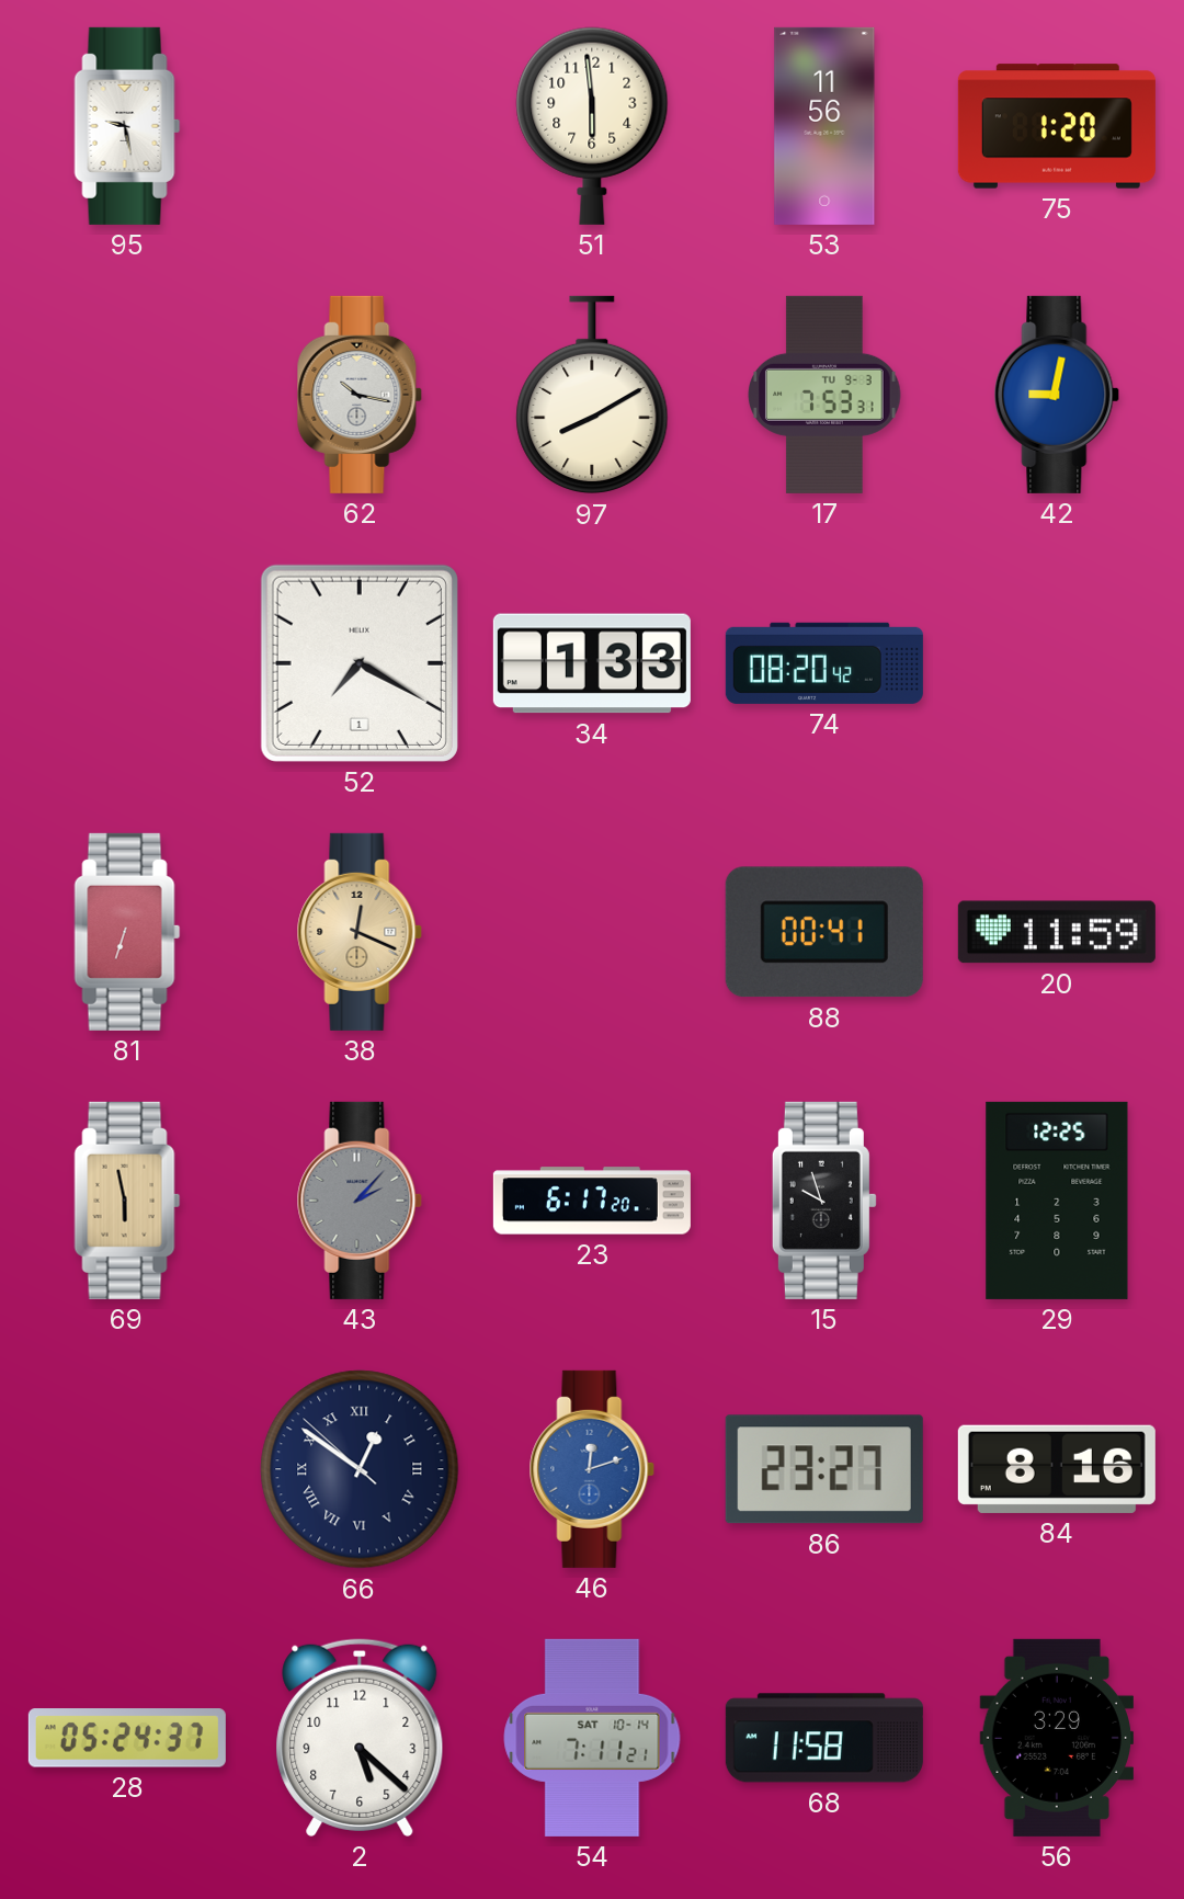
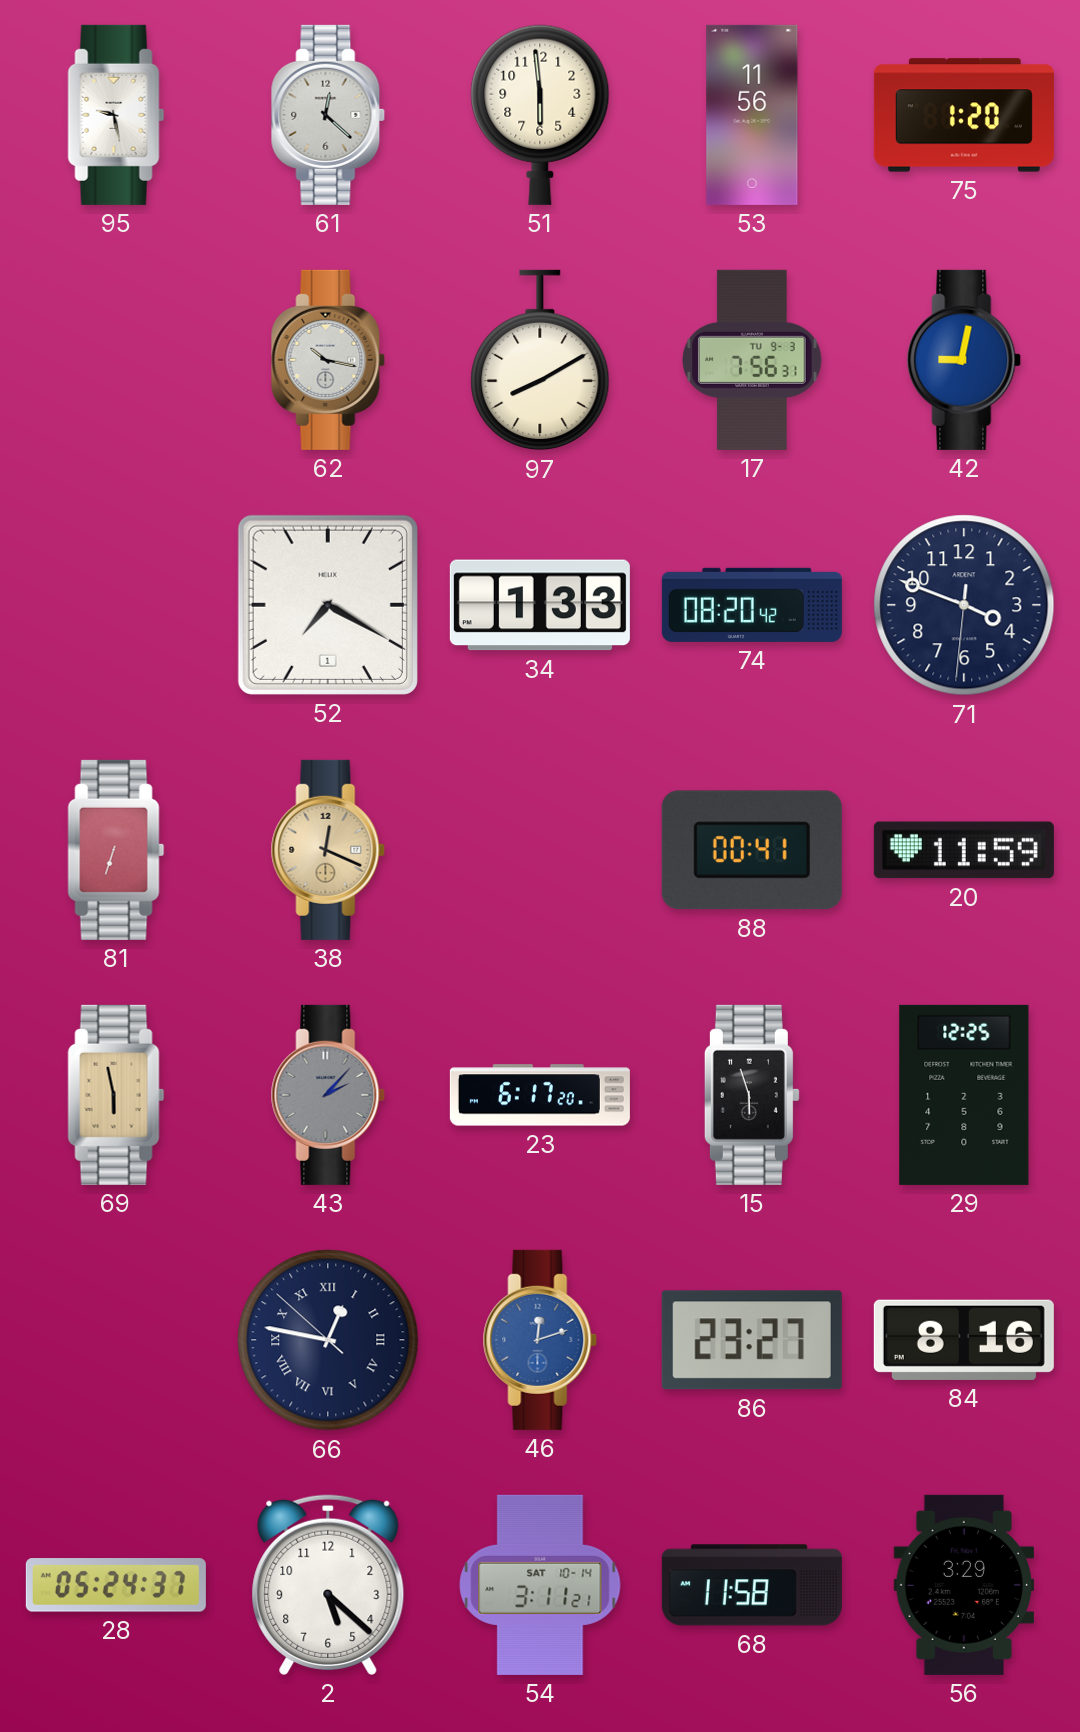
61: none -> 12:22 (328, 115)
17: 7:53 -> 7:56 (752, 360)
71: none -> 3:48 (964, 605)
15: 9:57 -> 5:57 (752, 1095)
66: 12:50 -> 12:46 (328, 1340)
54: 7:11 -> 3:11 (540, 1585)
